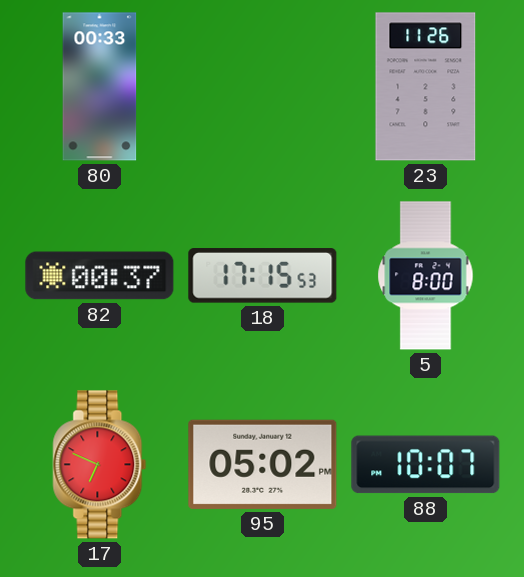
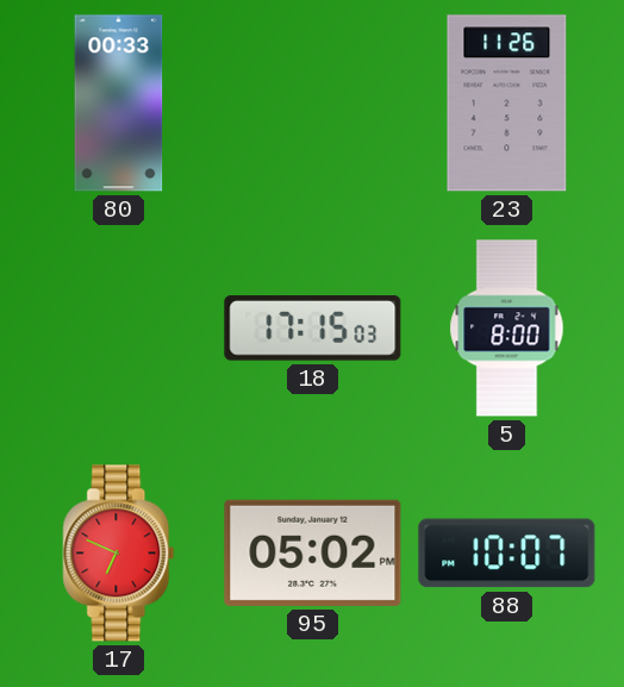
82: 00:37 -> none (100, 276)
18: 17:15:53 -> 17:15:03 (313, 329)
